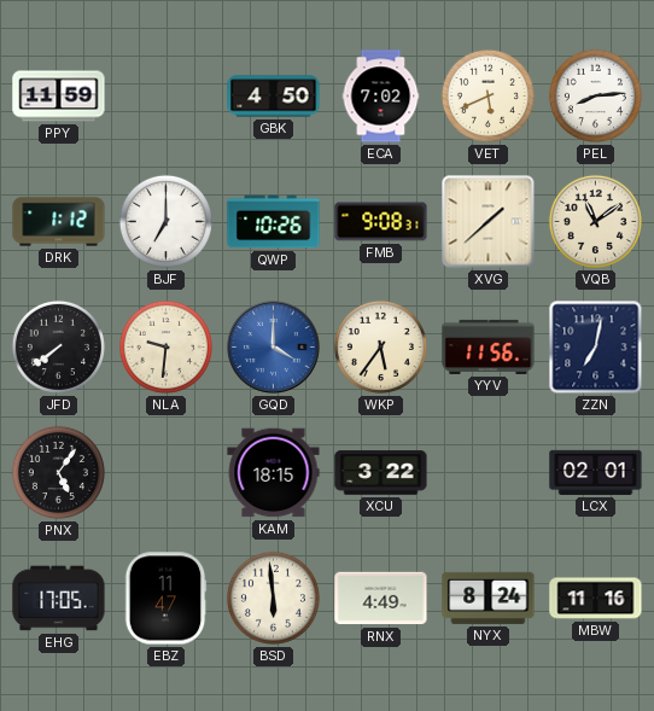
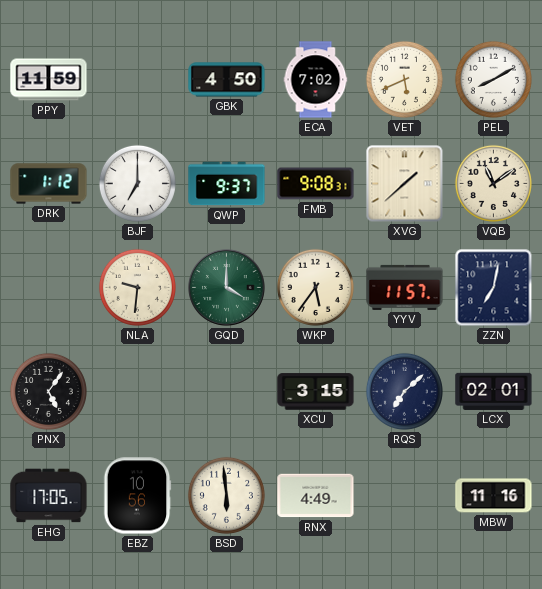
PEL: 8:14 -> 8:10 (493, 79)
QWP: 10:26 -> 9:37 (227, 184)
JFD: 7:39 -> none (58, 346)
GQD dial: blue -> green (227, 288)
YYV: 11:56 -> 11:57 (405, 287)
KAM: 18:15 -> none (274, 473)
XCU: 3:22 -> 3:15 (316, 392)
RQS: none -> 7:08 (404, 391)
EBZ: 11:47 -> 10:56 (137, 496)
NYX: 8:24 -> none (489, 598)
